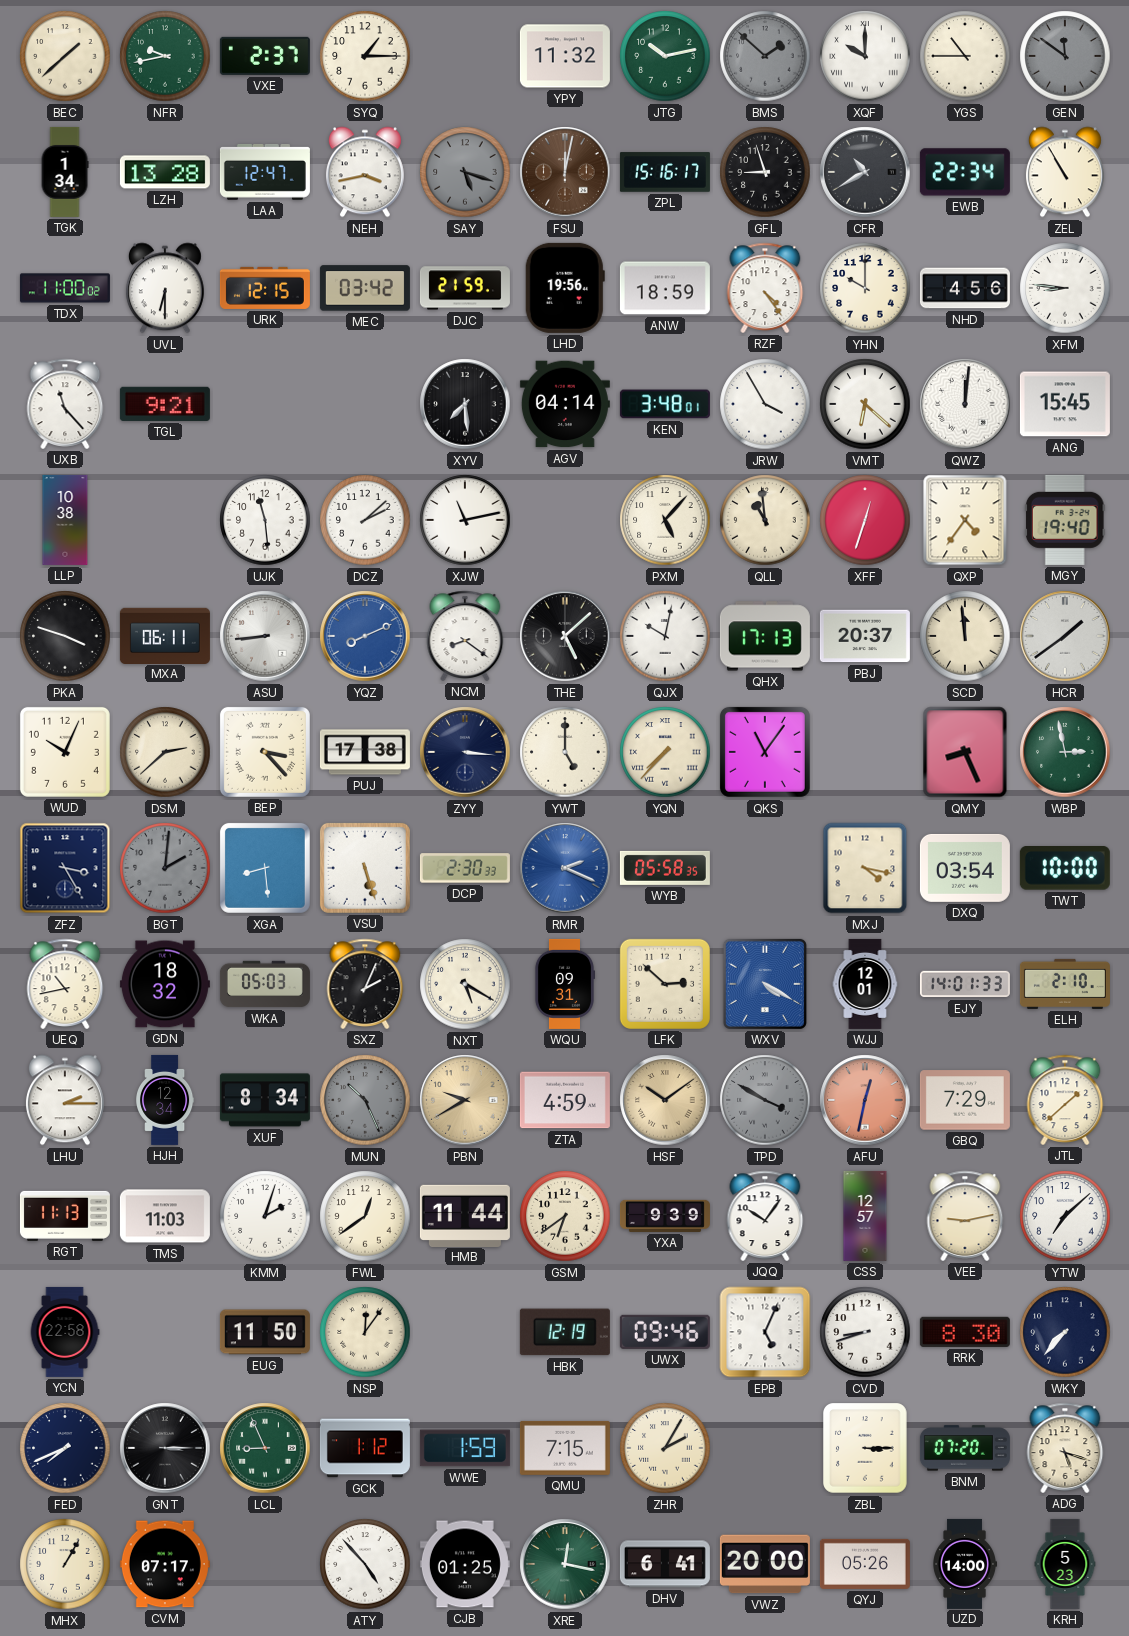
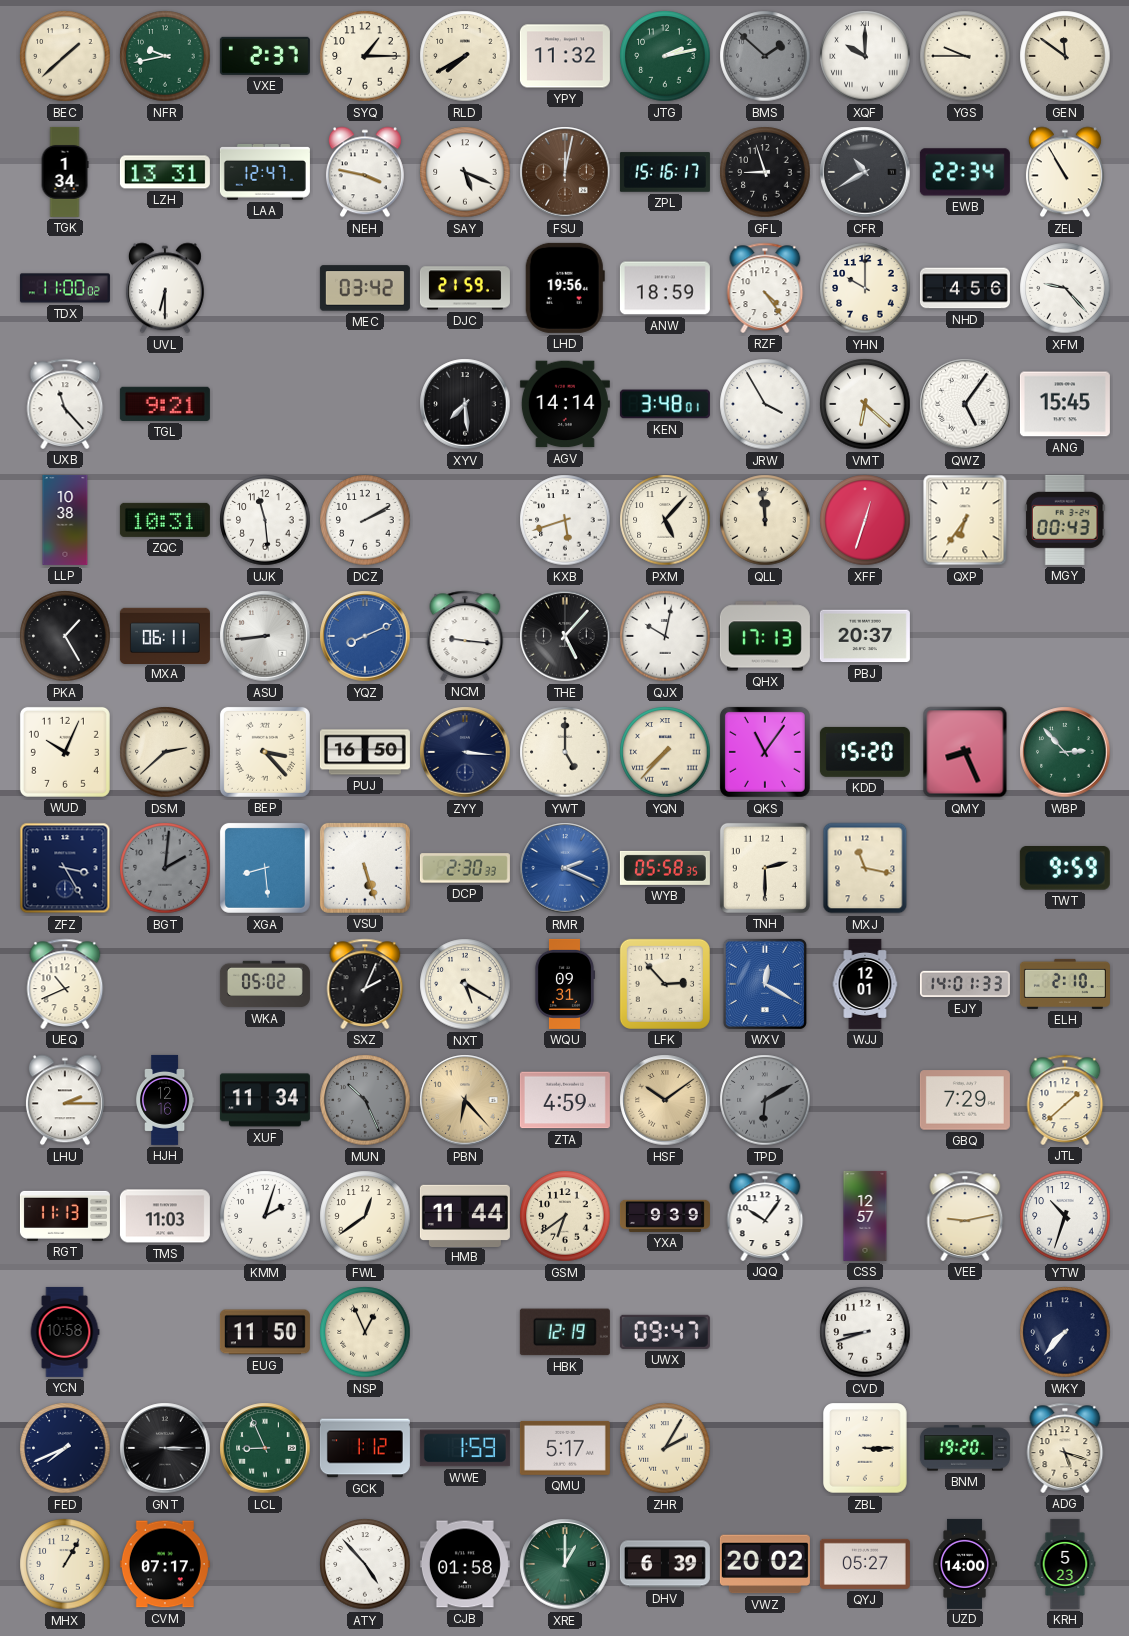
RLD: none -> 7:40 (465, 56)
JTG: 10:13 -> 2:13 (665, 56)
YGS: 10:45 -> 9:45 (965, 56)
GEN dial: grey -> cream (1065, 56)
LZH: 13:28 -> 13:31 (165, 172)
NEH: 3:43 -> 3:47 (365, 172)
SAY: 5:18 -> 5:19 (465, 172)
SAY dial: grey -> white (465, 172)
URK: 12:15 -> none (265, 288)
XFM: 8:46 -> 9:23 (1065, 288)
AGV: 04:14 -> 14:14 (565, 404)
QWZ: 12:01 -> 5:06 (965, 404)
ZQC: none -> 10:31 (165, 520)
DCZ: 2:08 -> 2:10 (365, 520)
XJW: 11:13 -> none (465, 520)
KXB: none -> 5:42 (565, 520)
QLL: 10:59 -> 11:59 (765, 520)
QXP: 4:36 -> 6:36 (965, 520)
MGY: 19:40 -> 00:43 (1065, 520)
PKA: 3:48 -> 1:25 (65, 636)
NCM: 8:21 -> 9:16 (465, 636)
THE: 5:08 -> 5:07 (565, 636)
SCD: 11:59 -> none (965, 636)
HCR: 1:39 -> none (1065, 636)
PUJ: 17:38 -> 16:50 (365, 752)
KDD: none -> 15:20 (865, 752)
WBP: 2:58 -> 2:53 (1065, 752)
TNH: none -> 2:30 (765, 868)
MXJ: 4:17 -> 11:17 (865, 868)
DXQ: 03:54 -> none (965, 868)
TWT: 10:00 -> 9:59 (1065, 868)
UEQ: 10:43 -> 10:41 (65, 984)
GDN: 18:32 -> none (165, 984)
WKA: 05:03 -> 05:02 (265, 984)
LFK: 2:52 -> 2:53 (665, 984)
WXV: 4:20 -> 12:20 (765, 984)
HJH: 12:34 -> 12:16 (165, 1100)
XUF: 8:34 -> 11:34 (265, 1100)
PBN: 9:40 -> 6:23 (465, 1100)
TPD: 3:50 -> 6:10 (765, 1100)
AFU: 12:32 -> none (865, 1100)
YTW: 7:08 -> 10:33 (1065, 1216)
YCN: 22:58 -> 10:58 (65, 1332)
NSP: 12:06 -> 12:56 (365, 1332)
UWX: 09:46 -> 09:47 (665, 1332)
EPB: 5:04 -> none (765, 1332)
RRK: 8:30 -> none (965, 1332)
QMU: 7:15 -> 5:17 (565, 1448)
BNM: 07:20 -> 19:20 (965, 1448)
CJB: 01:25 -> 01:58 (465, 1564)
XRE: 12:17 -> 1:00 (565, 1564)
DHV: 6:41 -> 6:39 (665, 1564)
VWZ: 20:00 -> 20:02 (765, 1564)
QYJ: 05:26 -> 05:27 (865, 1564)
